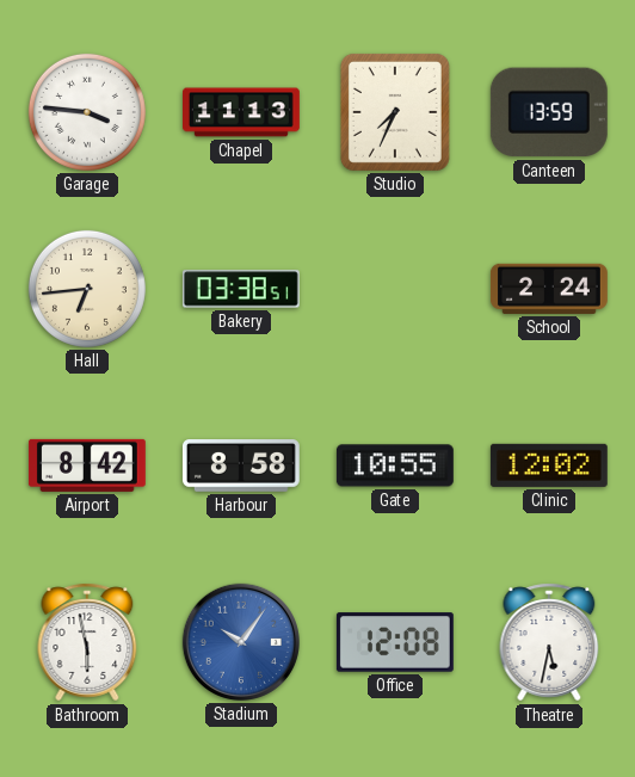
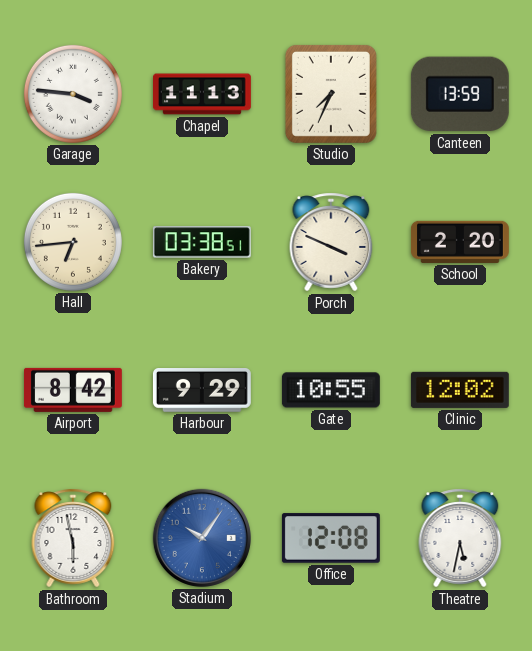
Porch: none -> 3:49 (331, 242)
School: 2:24 -> 2:20 (460, 242)
Harbour: 8:58 -> 9:29 (202, 391)
